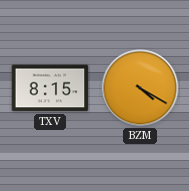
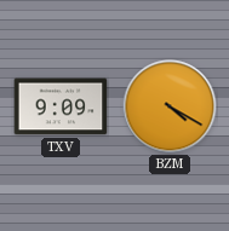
TXV: 8:15 -> 9:09 (61, 106)
